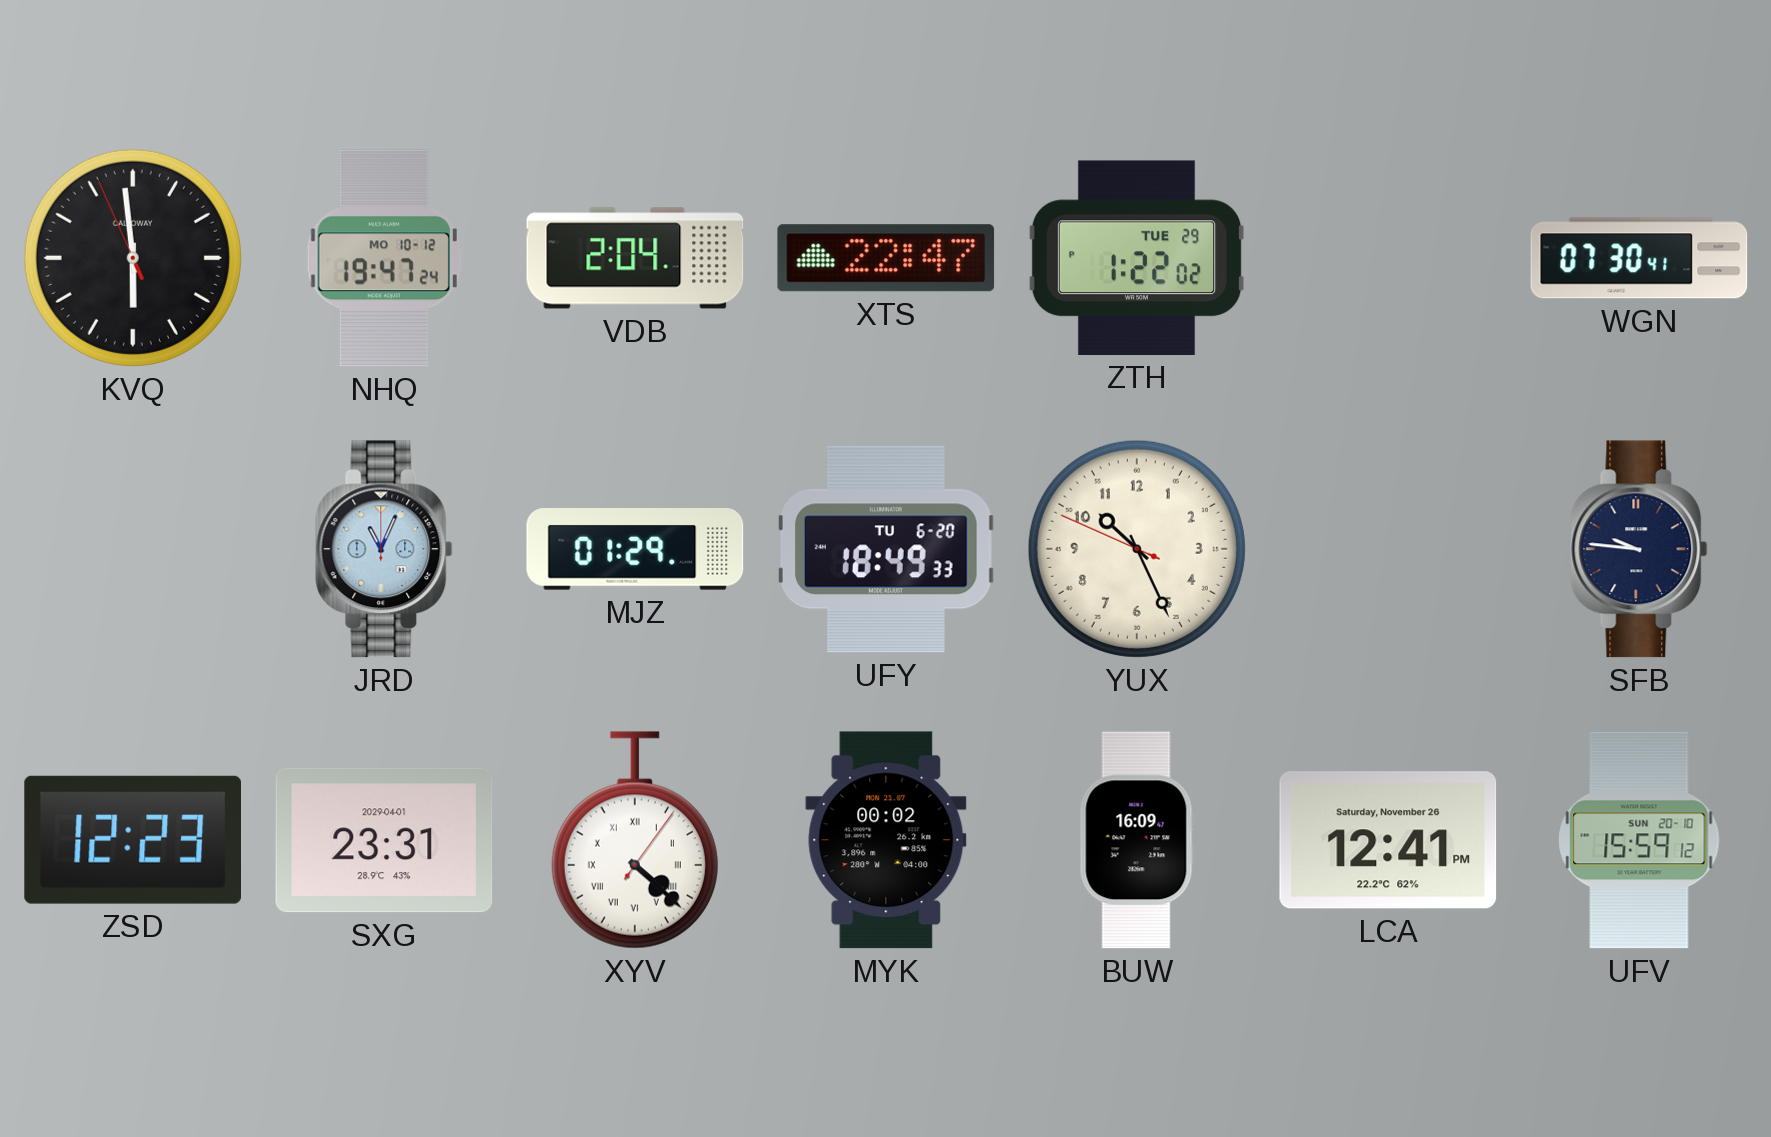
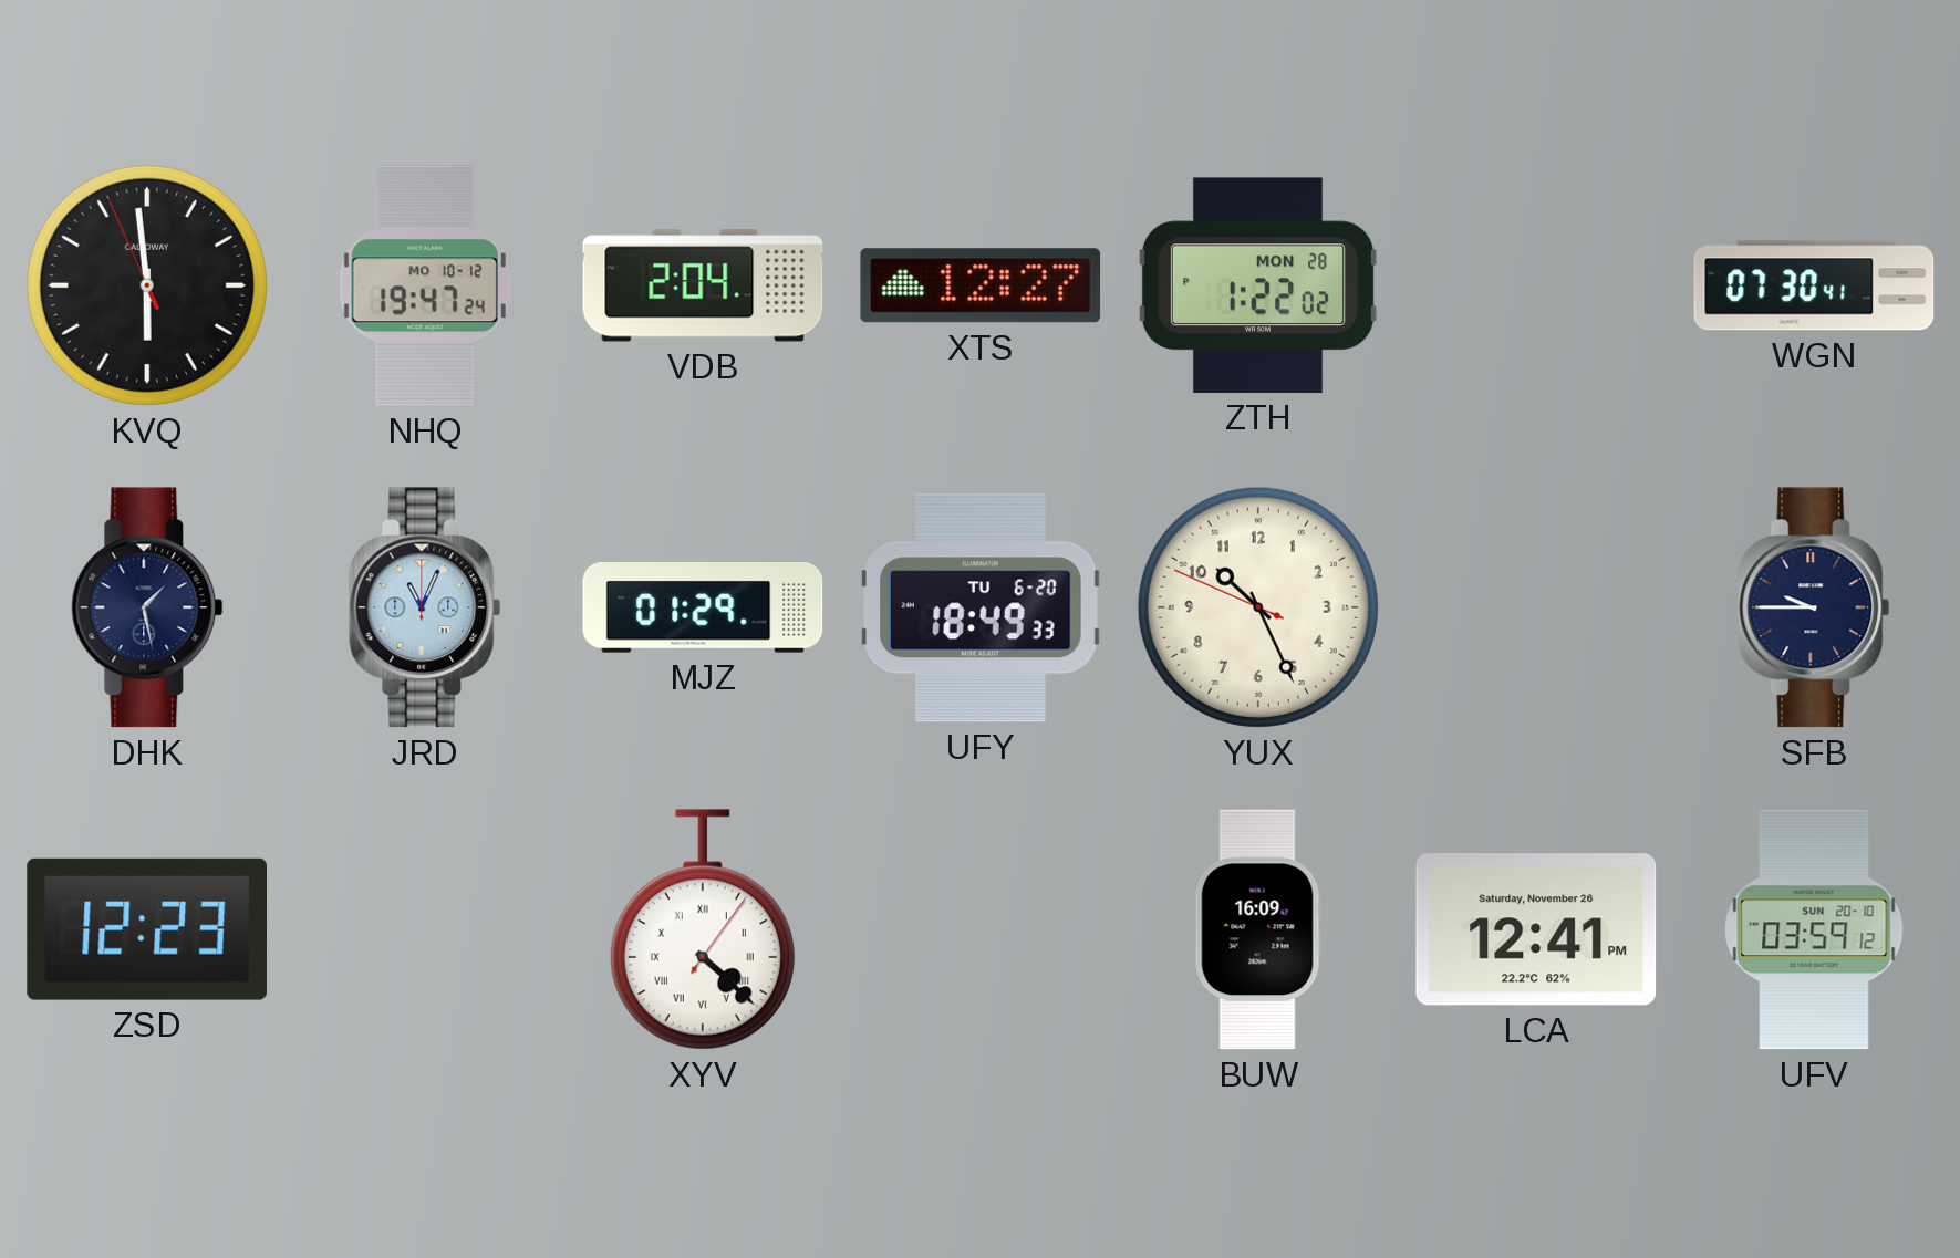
XTS: 22:47 -> 12:27 (981, 285)
ZTH date: TUE 29 -> MON 28 (1258, 285)
DHK: none -> 1:28 (147, 607)
SFB: 9:46 -> 9:45 (1814, 607)
SXG: 23:31 -> none (384, 840)
MYK: 00:02 -> none (886, 840)
UFV: 15:59 -> 03:59 (1814, 929)
